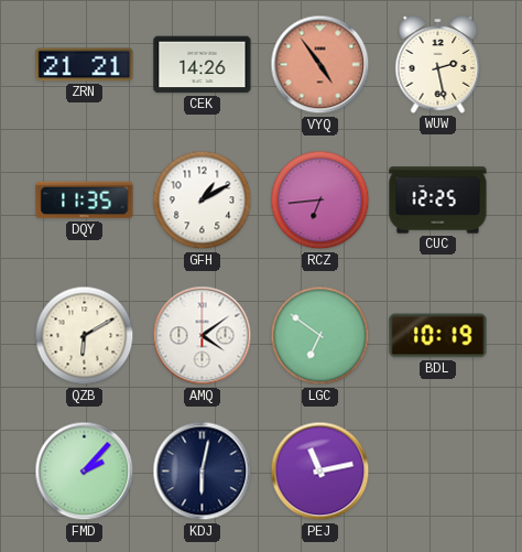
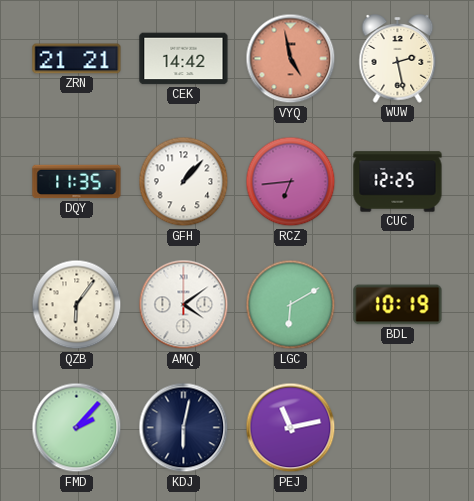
CEK: 14:26 -> 14:42 (184, 59)
VYQ: 4:54 -> 4:58 (291, 59)
GFH: 1:10 -> 1:07 (184, 182)
QZB: 6:10 -> 6:06 (77, 305)
LGC: 6:51 -> 6:10 (291, 305)
